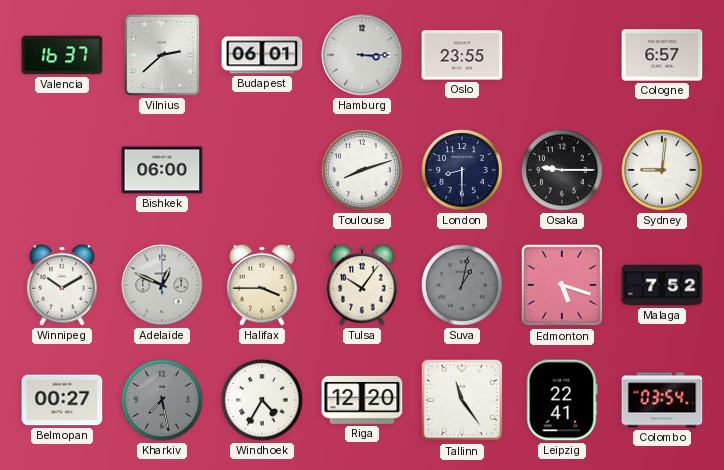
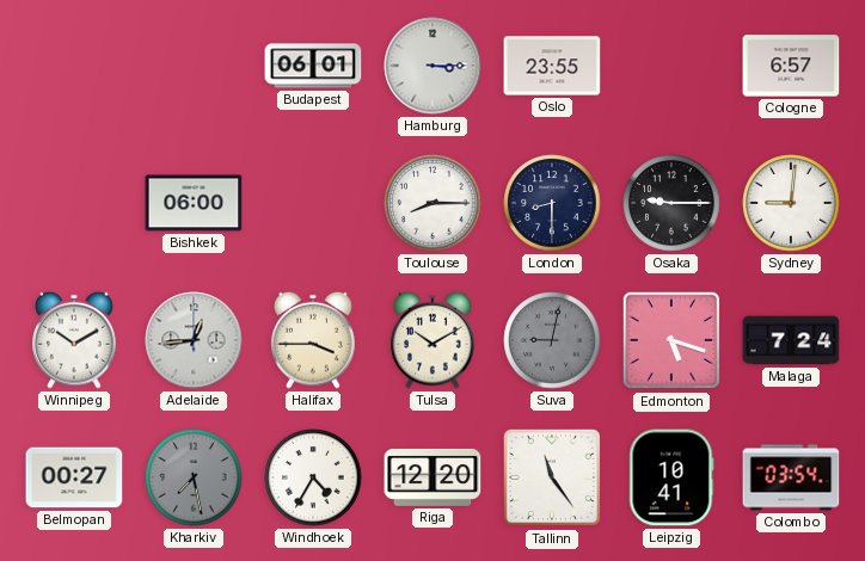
Valencia: 16:37 -> none (62, 55)
Vilnius: 2:38 -> none (162, 55)
Toulouse: 8:12 -> 8:15 (432, 203)
Adelaide: 12:49 -> 12:44 (194, 340)
Tulsa: 10:06 -> 10:10 (432, 340)
Suva: 1:02 -> 9:02 (552, 340)
Malaga: 7:52 -> 7:24 (791, 340)
Leipzig: 22:41 -> 10:41 (671, 477)
